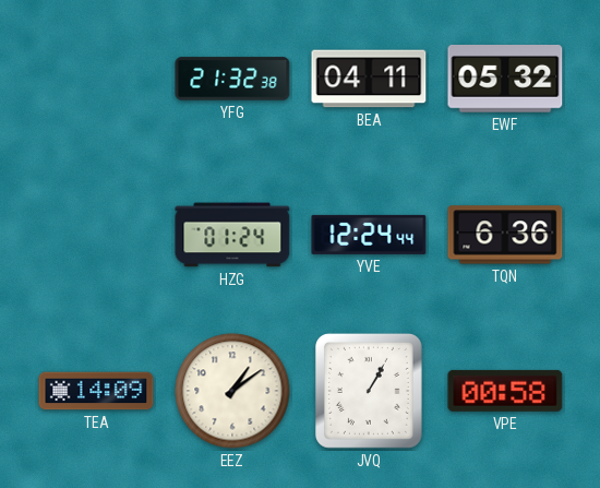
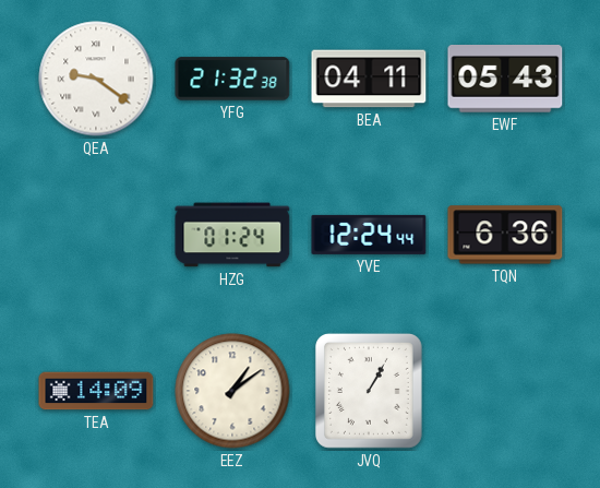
QEA: none -> 9:21 (96, 79)
EWF: 05:32 -> 05:43 (505, 80)
VPE: 00:58 -> none (505, 391)
